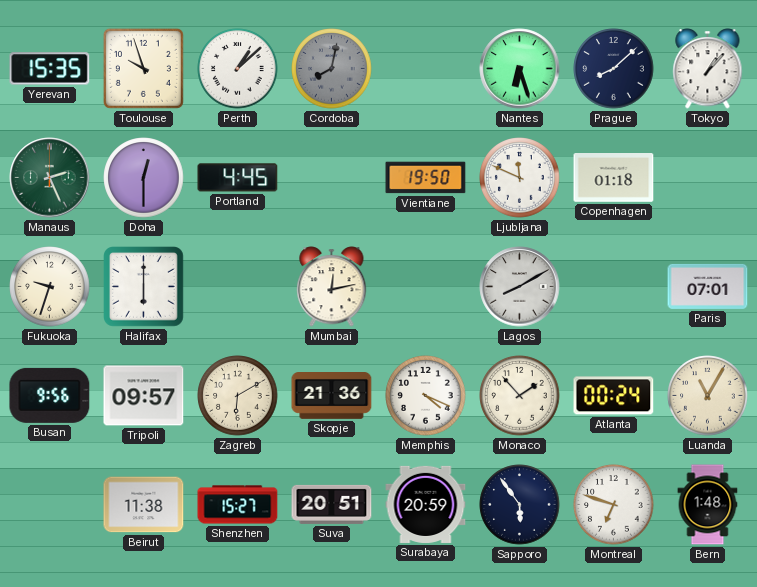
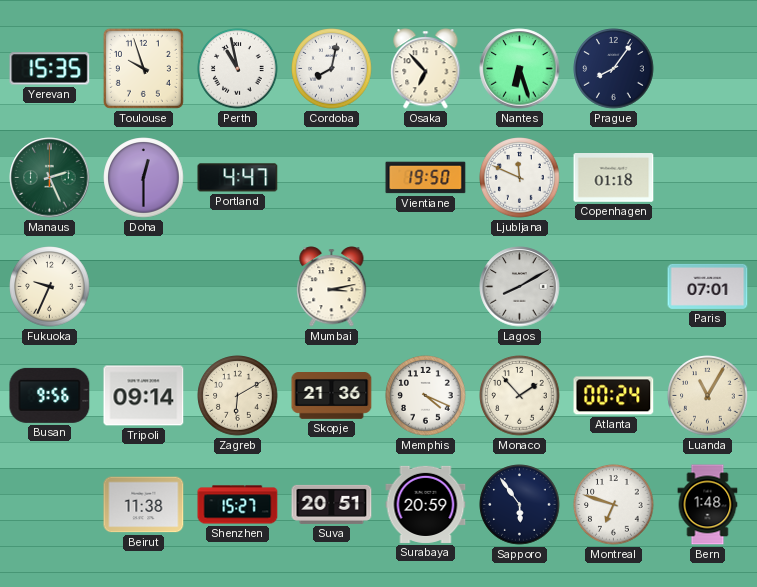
Perth: 1:08 -> 10:58 (238, 69)
Cordoba dial: grey -> white (332, 69)
Osaka: none -> 6:53 (426, 69)
Prague: 8:08 -> 8:06 (614, 69)
Tokyo: 1:07 -> none (708, 69)
Portland: 4:45 -> 4:47 (238, 178)
Fukuoka: 9:33 -> 9:34 (50, 287)
Halifax: 6:00 -> none (144, 287)
Mumbai: 12:13 -> 3:13 (332, 287)
Tripoli: 09:57 -> 09:14 (144, 396)
